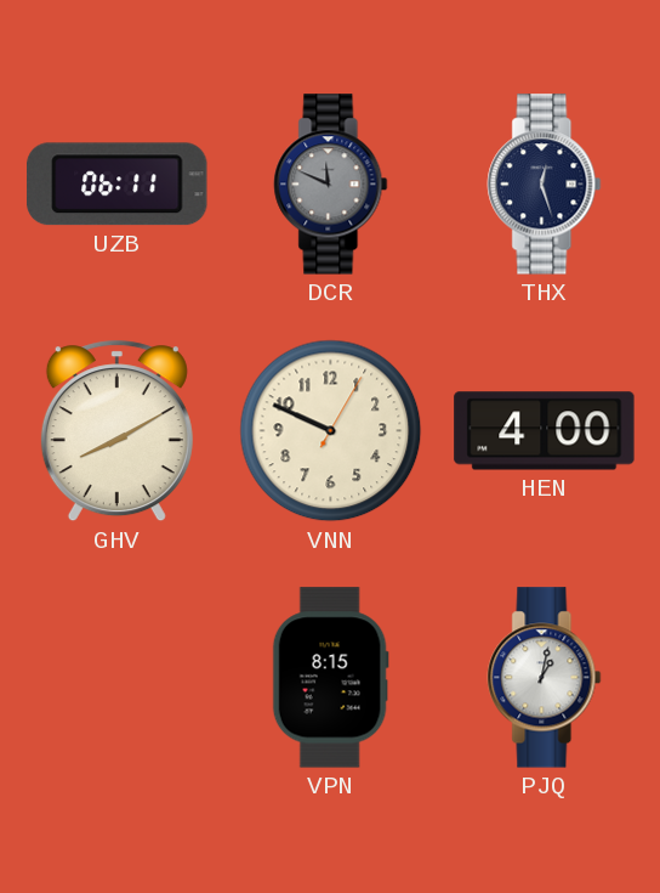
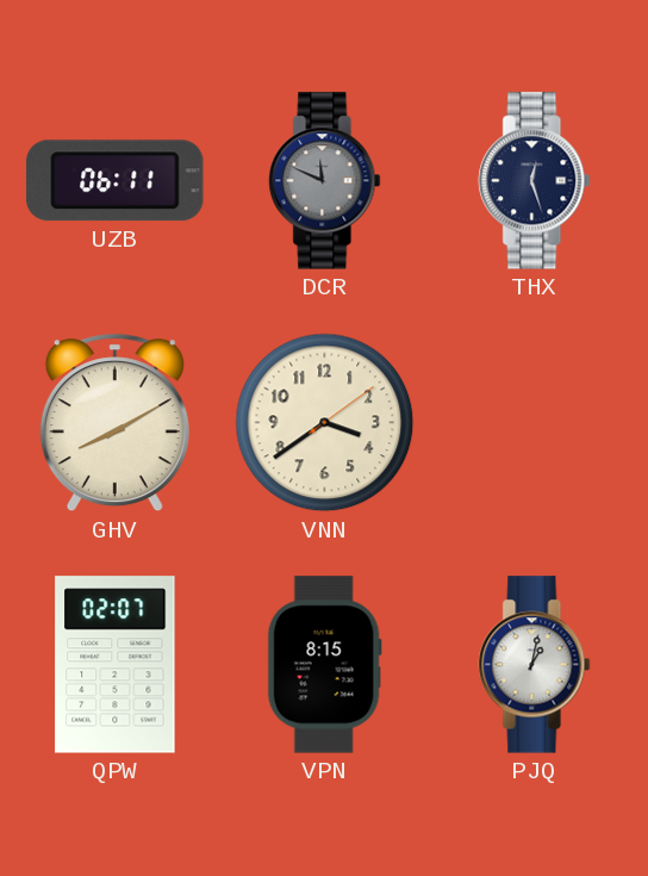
VNN: 9:49 -> 3:39 (325, 423)
HEN: 4:00 -> none (545, 431)
QPW: none -> 02:07 (116, 665)
